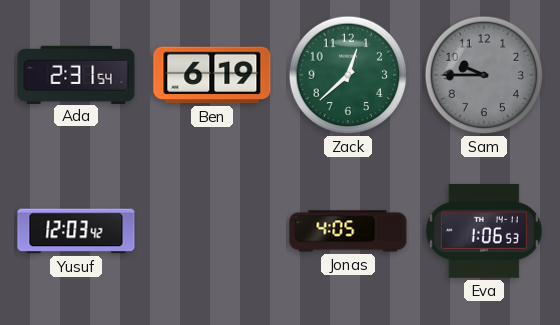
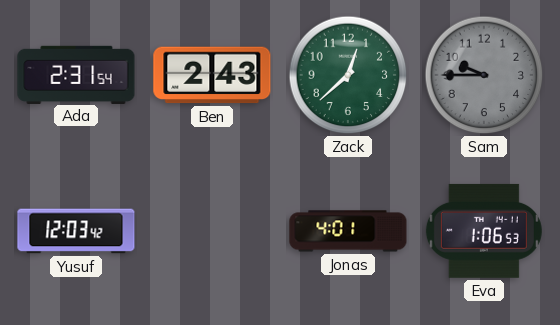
Ben: 6:19 -> 2:43 (212, 75)
Jonas: 4:05 -> 4:01 (348, 231)
